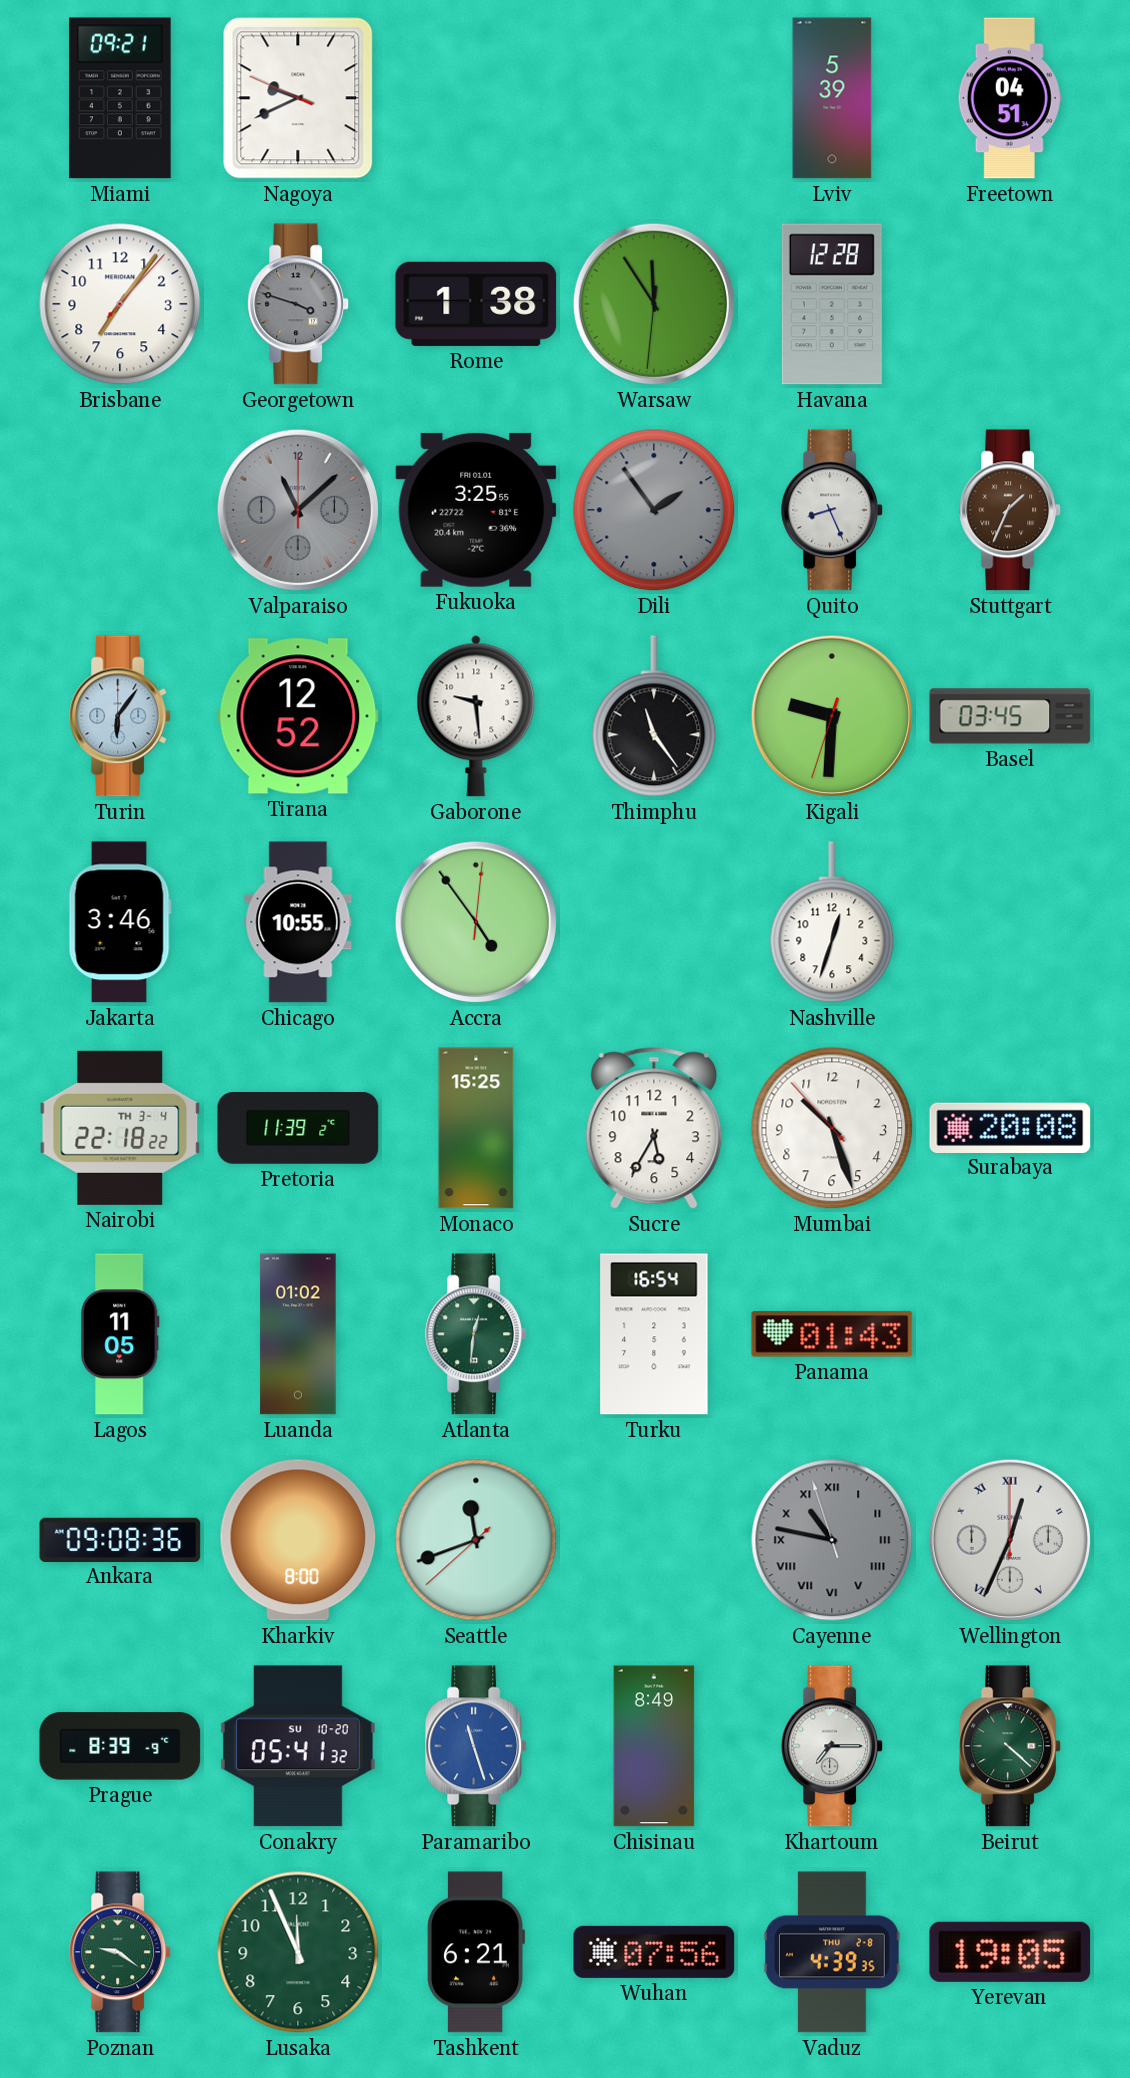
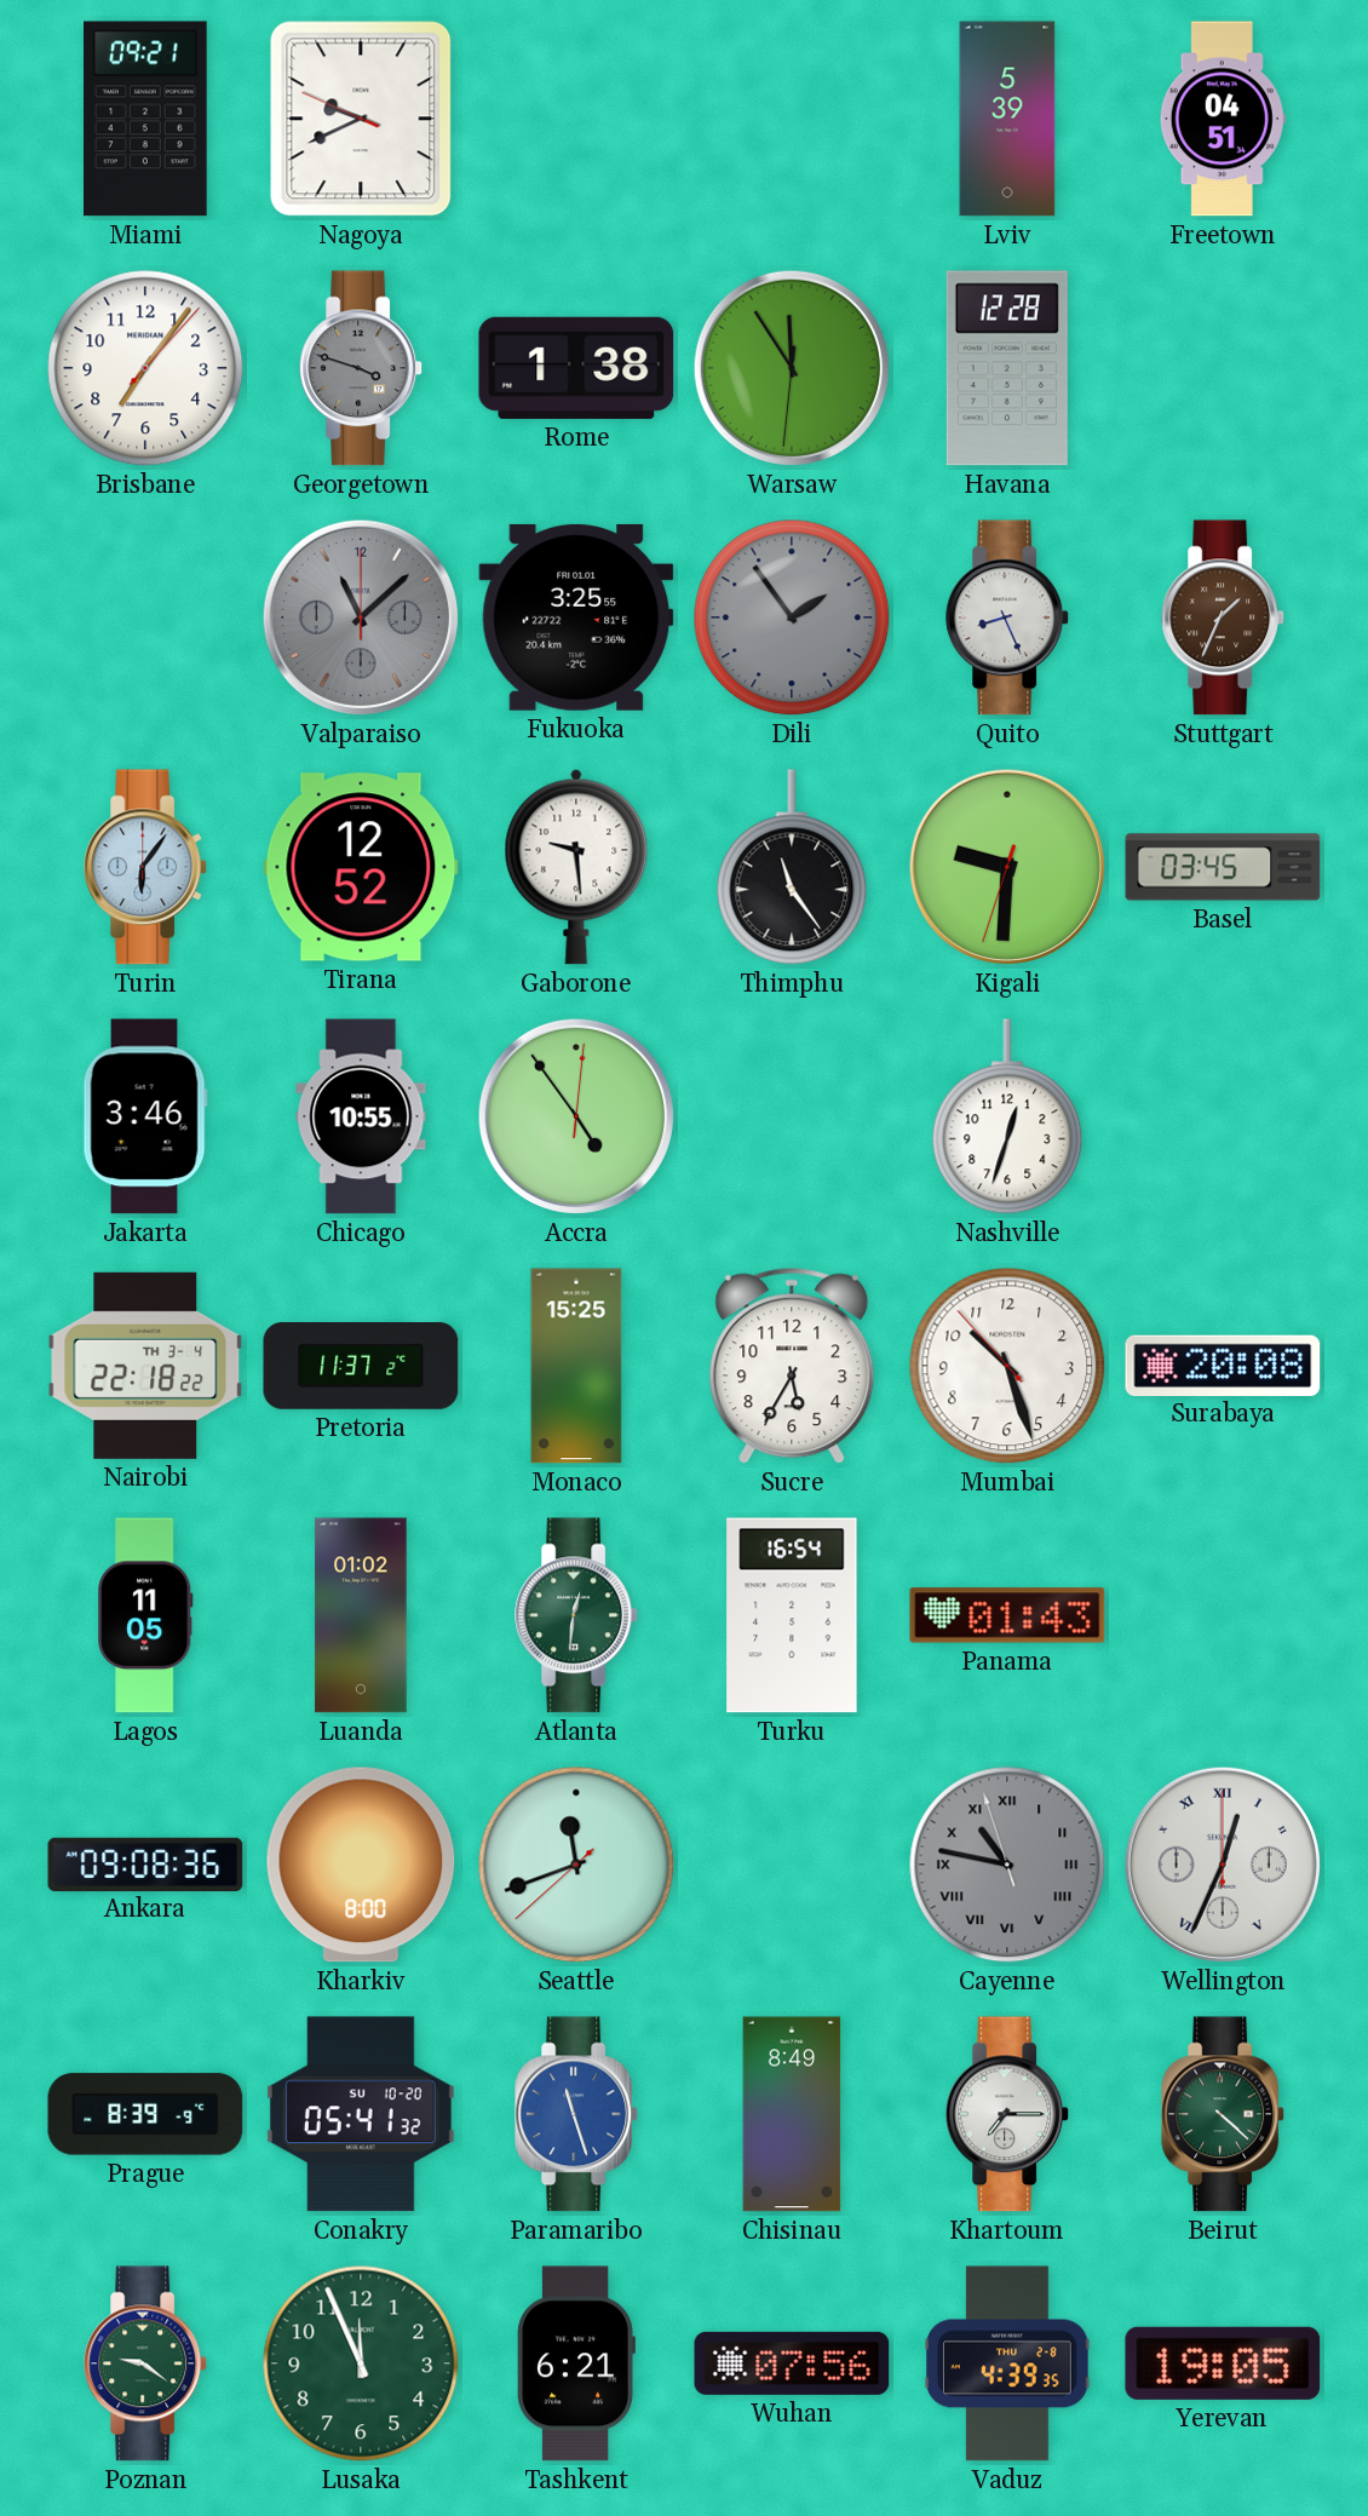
Pretoria: 11:39 -> 11:37 (361, 1367)
